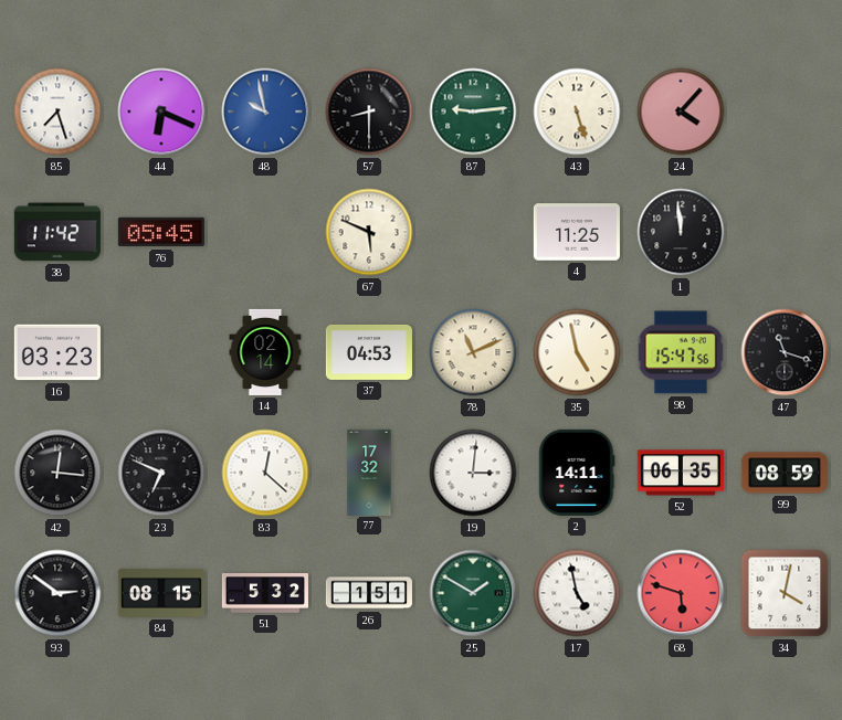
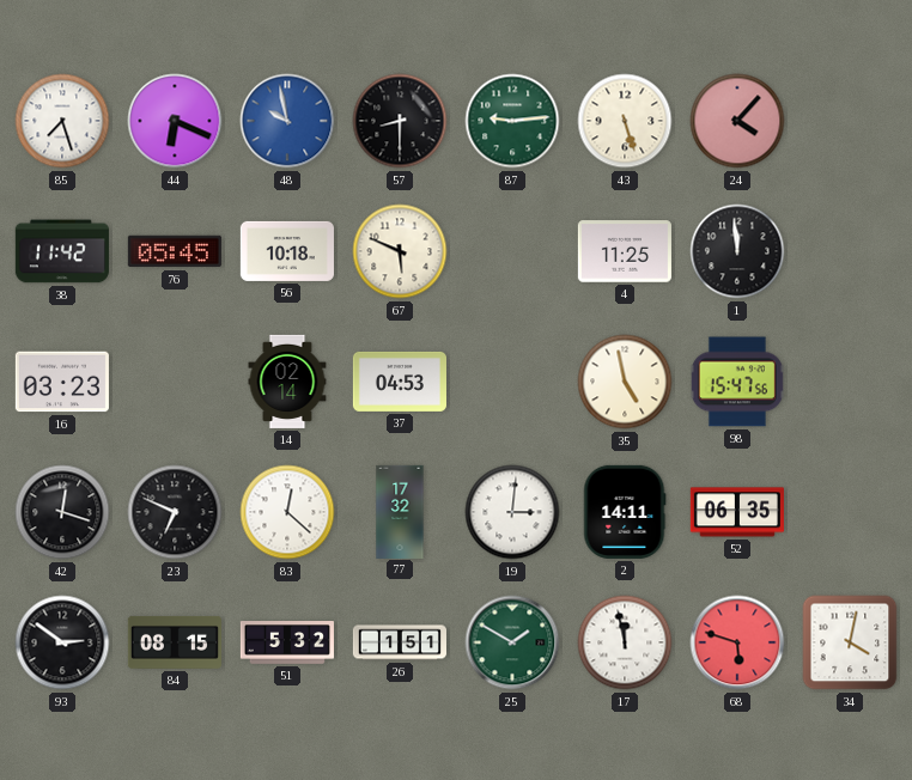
56: none -> 10:18 (287, 251)
78: 11:11 -> none (473, 352)
47: 11:18 -> none (785, 352)
42: 12:16 -> 12:18 (62, 512)
99: 08:59 -> none (785, 473)
17: 4:58 -> 11:58 (625, 642)
